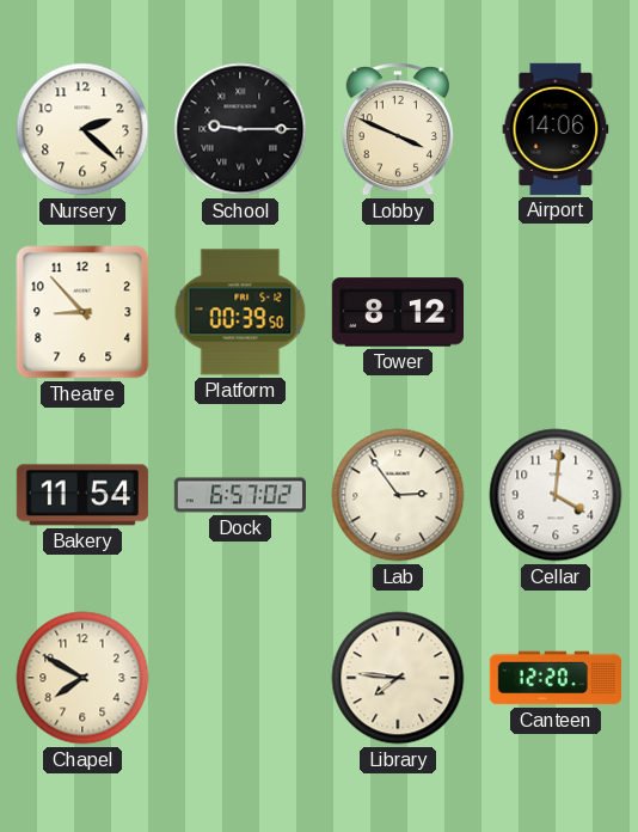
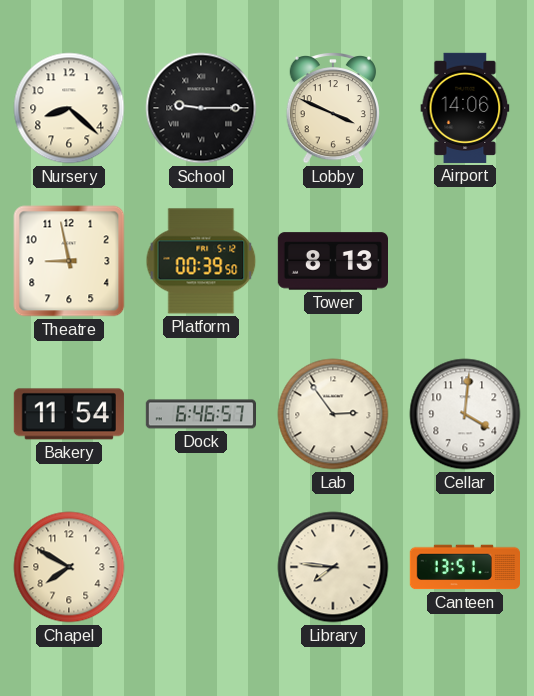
Nursery: 2:22 -> 8:22 (69, 108)
Theatre: 8:53 -> 8:58 (69, 261)
Tower: 8:12 -> 8:13 (332, 261)
Dock: 6:57 -> 6:46 (200, 414)
Canteen: 12:20 -> 13:51 (464, 567)
